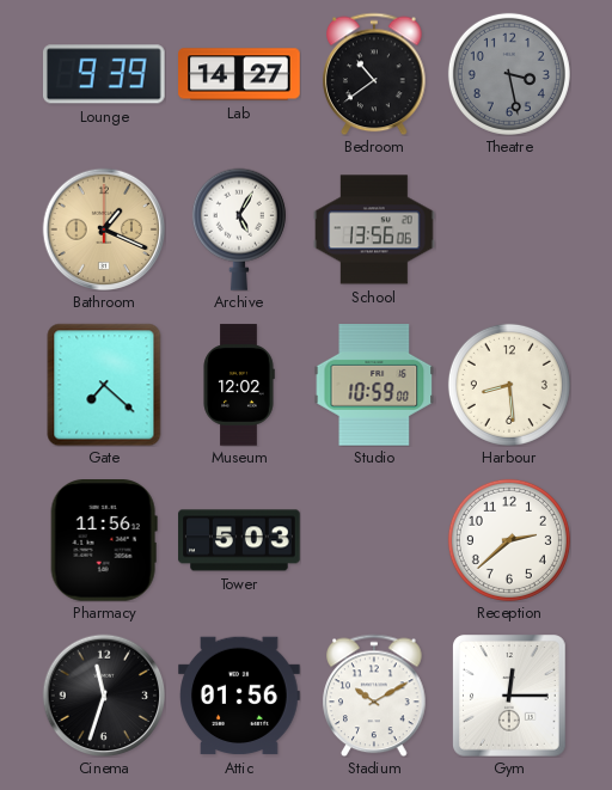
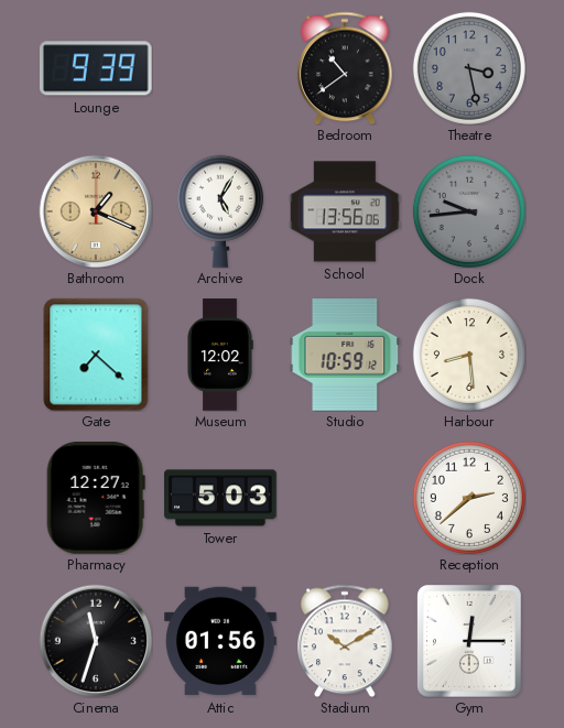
Lab: 14:27 -> none (239, 74)
Dock: none -> 9:44 (469, 211)
Studio: 10:59:00 -> 10:59:12 (345, 356)
Pharmacy: 11:56 -> 12:27 (96, 499)
